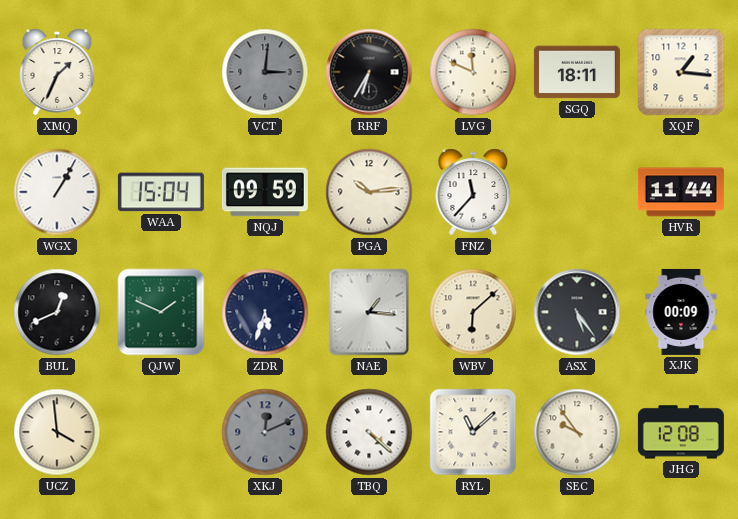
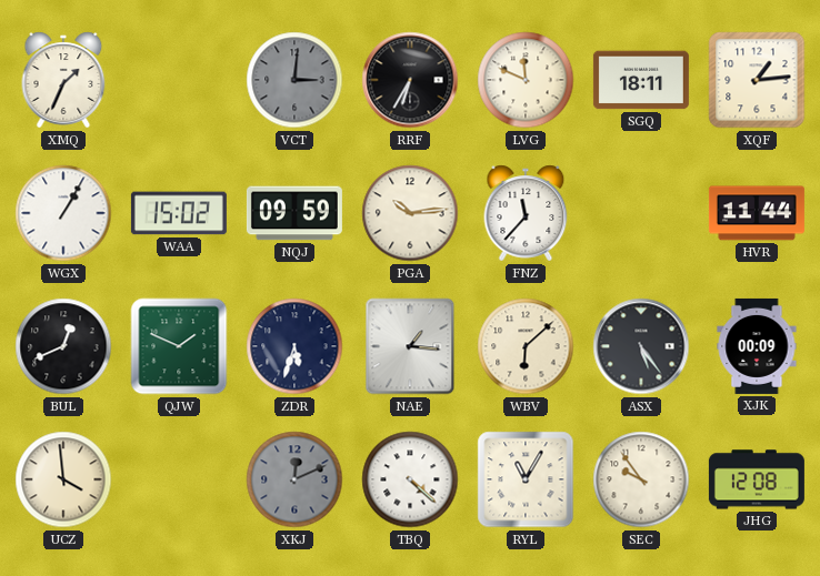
XQF: 1:16 -> 1:14 (757, 80)
WAA: 15:04 -> 15:02 (179, 213)
RYL: 11:08 -> 11:05 (526, 479)
